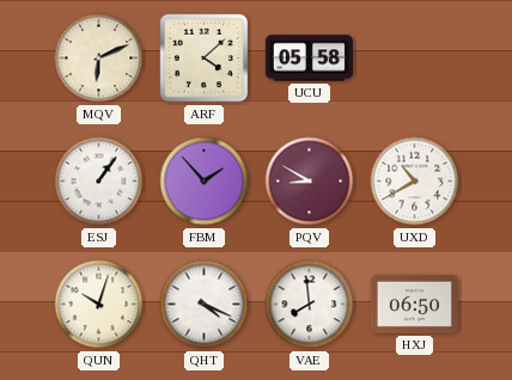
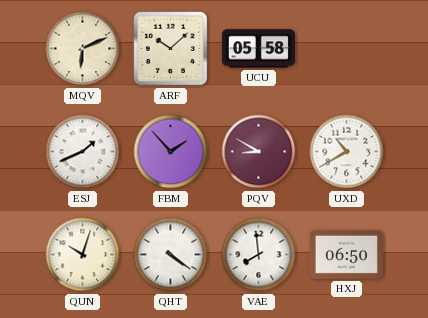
ARF: 4:08 -> 10:08 (171, 49)
ESJ: 1:06 -> 1:41 (83, 152)
QHT: 4:19 -> 4:21 (171, 255)
